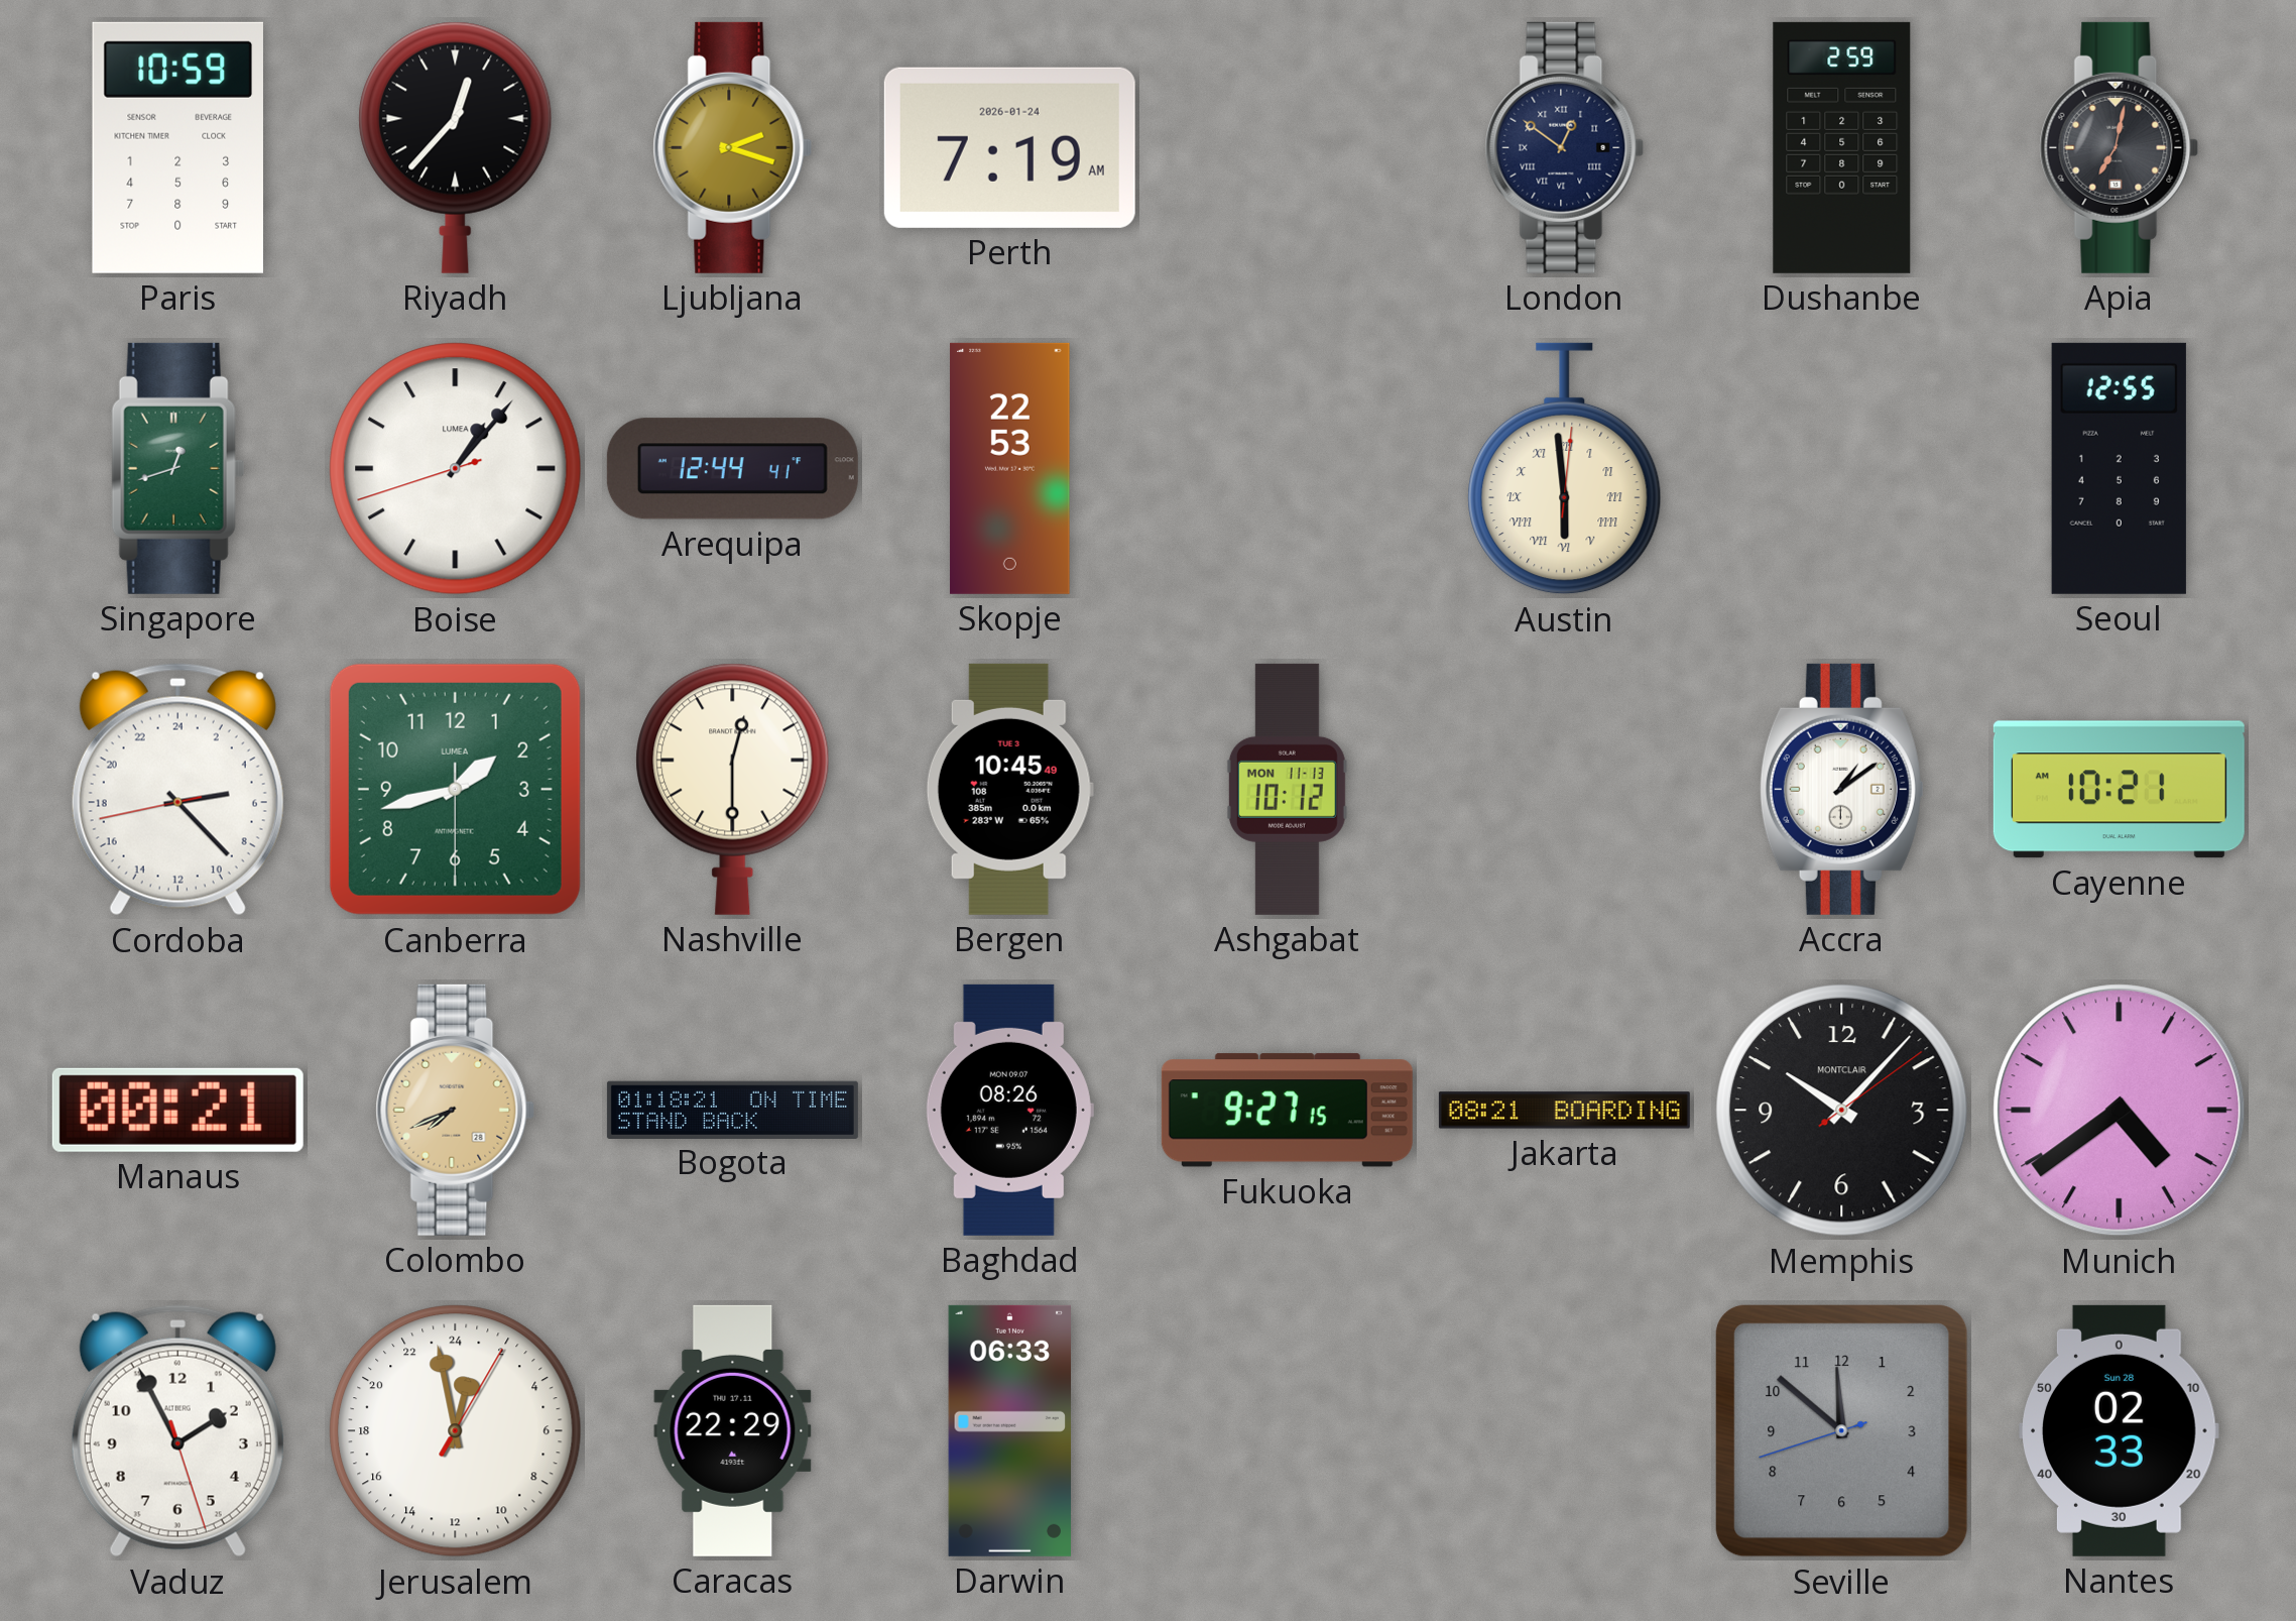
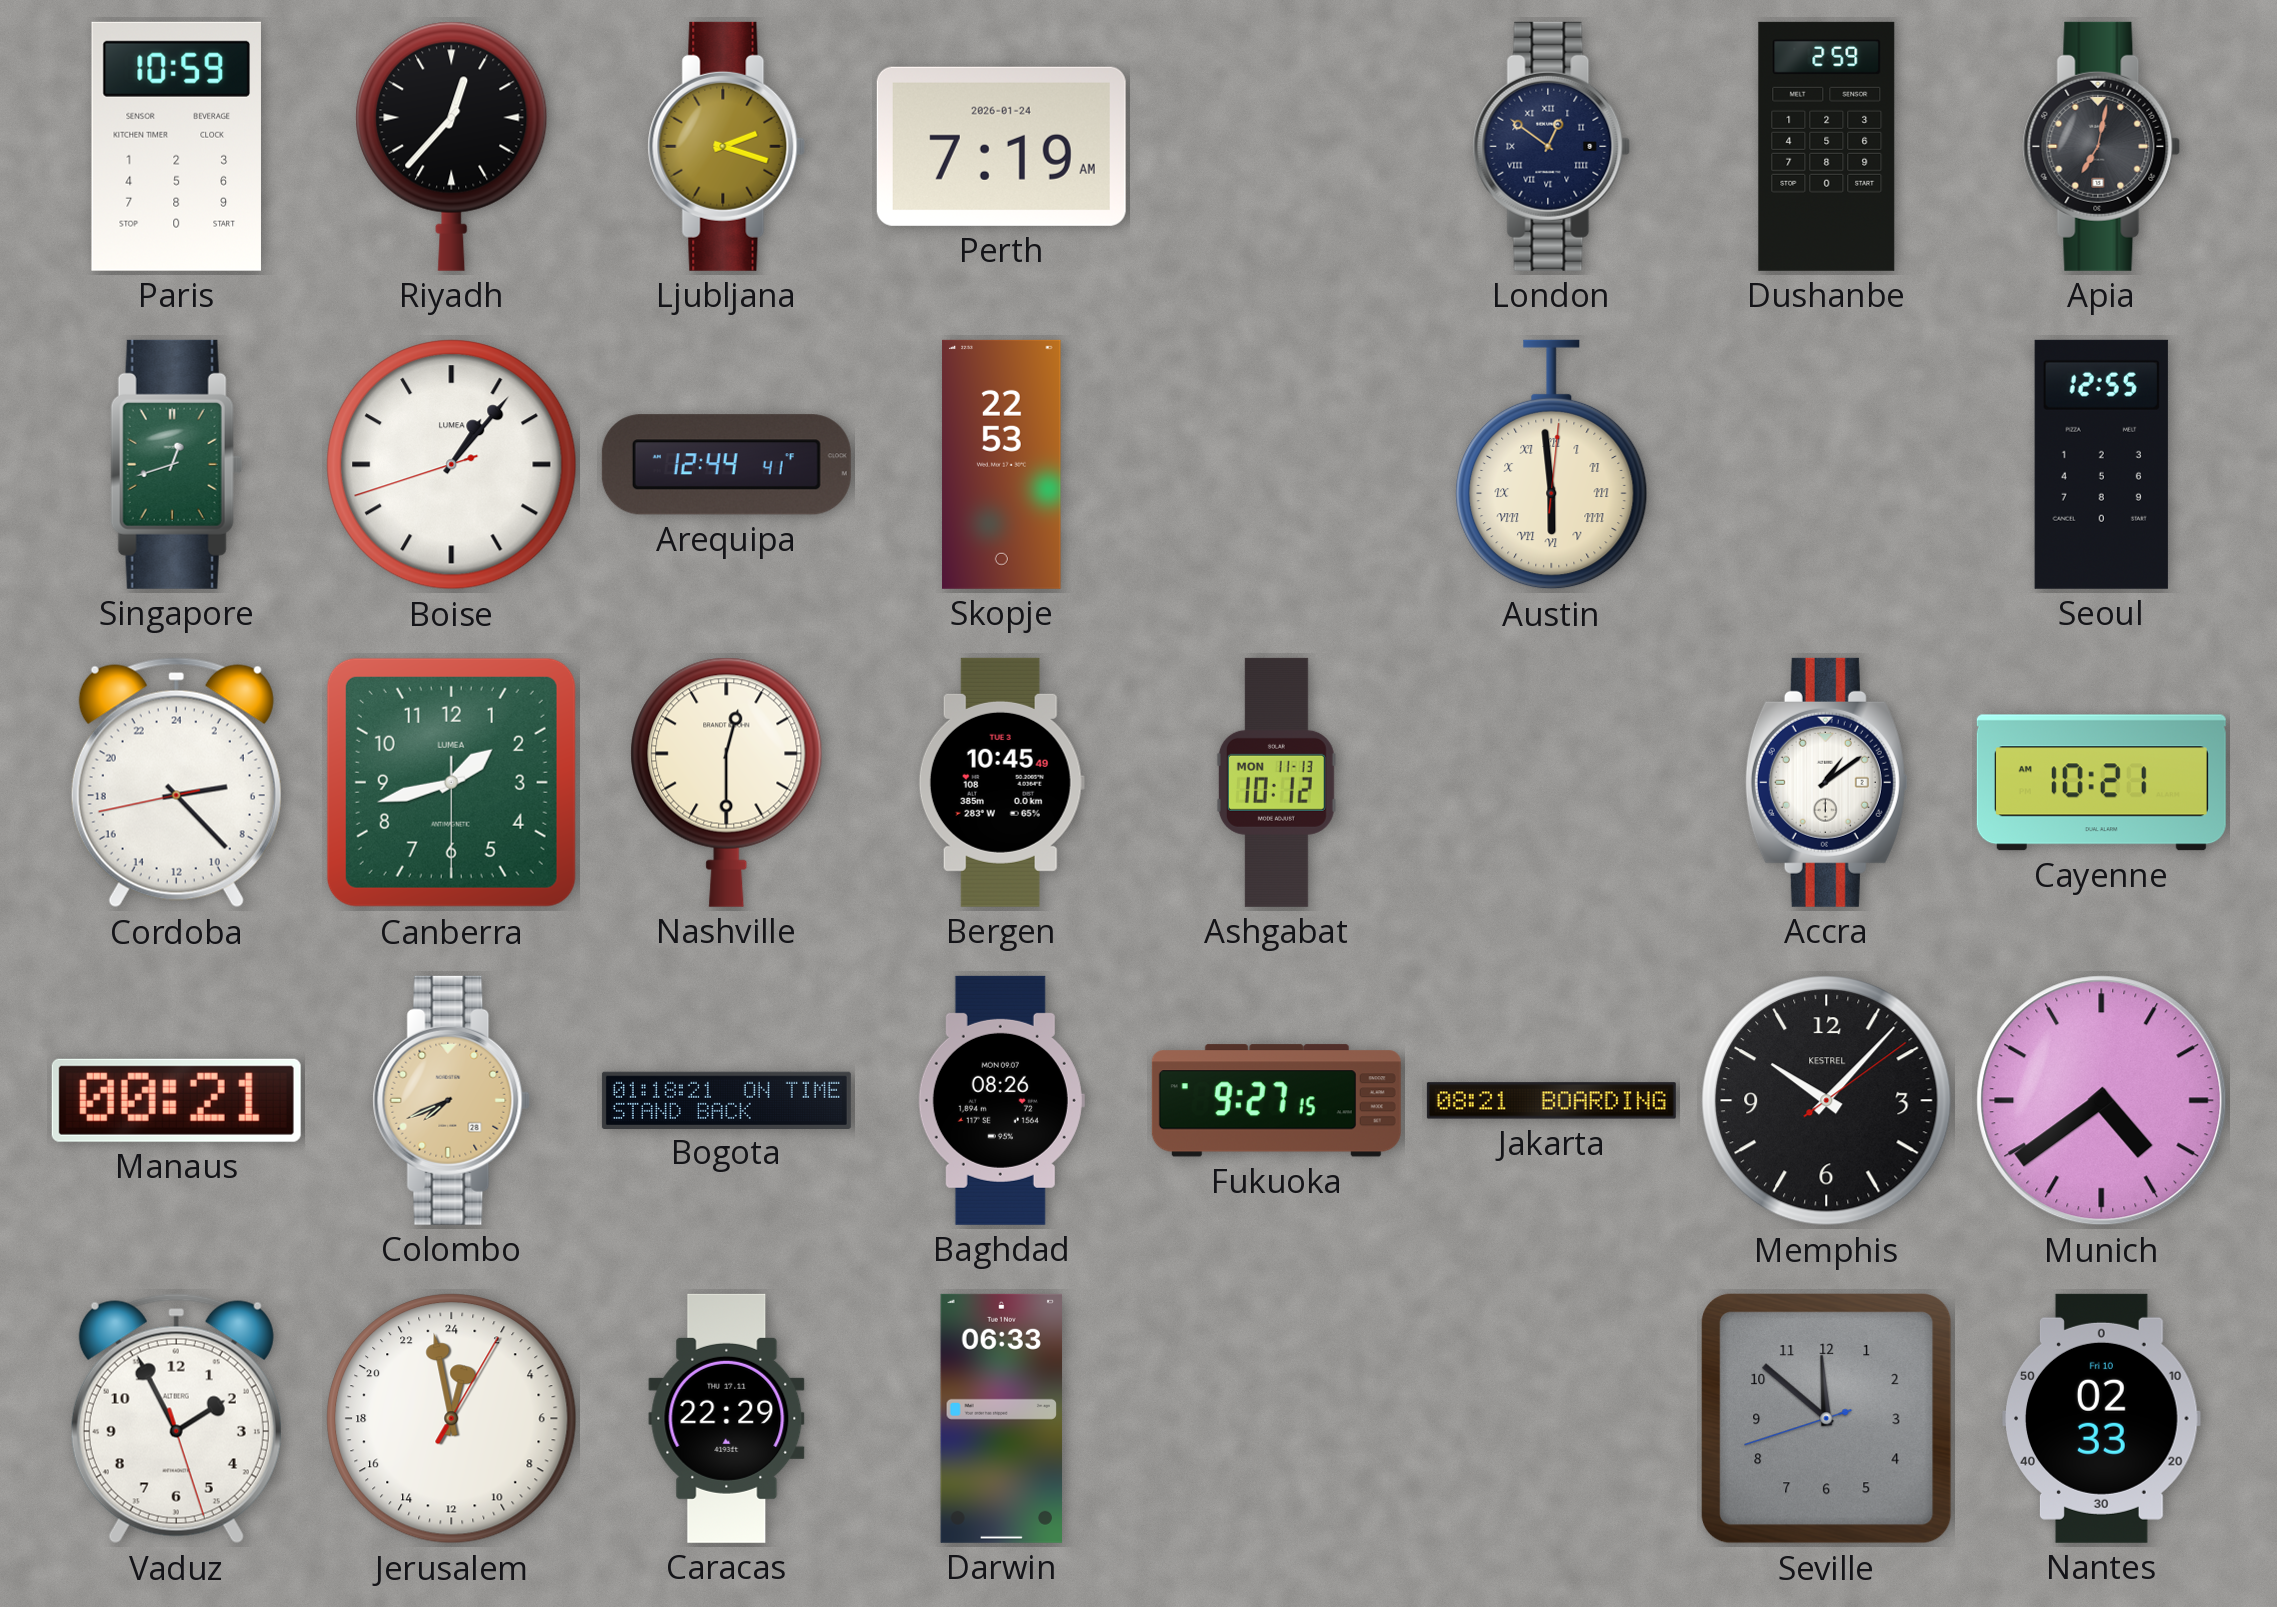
Memphis brand: MONTCLAIR -> KESTREL (1827, 1101)
Nantes date: Sun 28 -> Fri 10 (2102, 1418)
